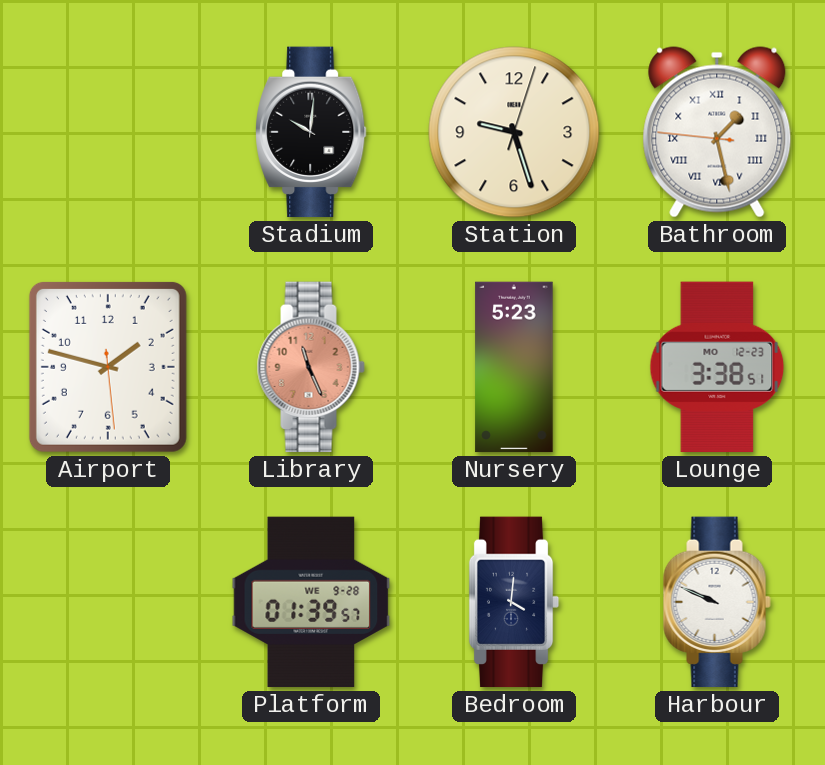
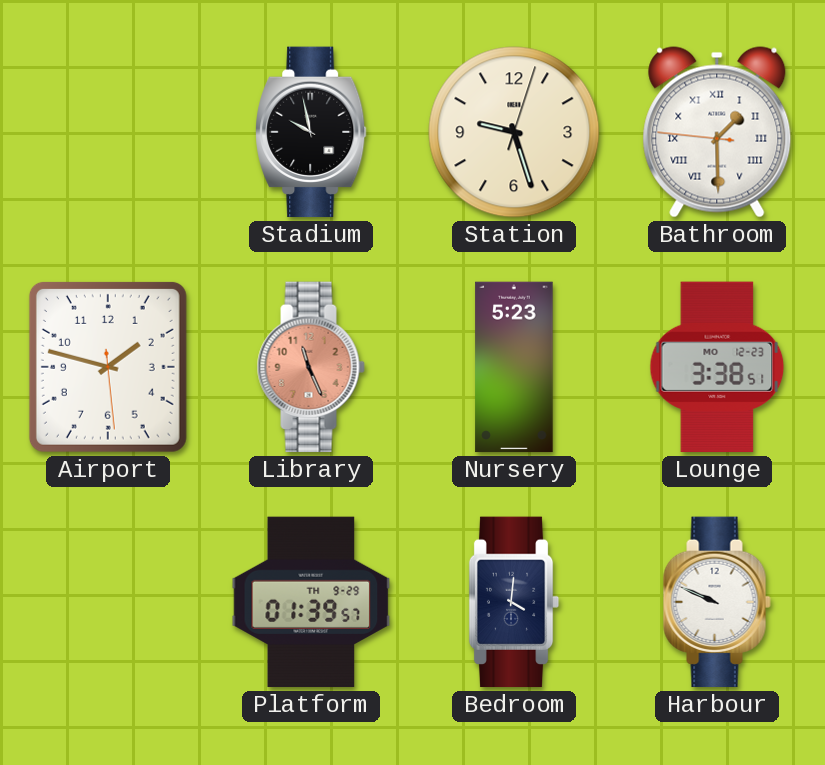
Stadium: 10:01 -> 9:58 (311, 132)
Bathroom: 1:27 -> 1:29 (717, 132)
Platform date: WE 9-28 -> TH 9-29 (311, 602)
